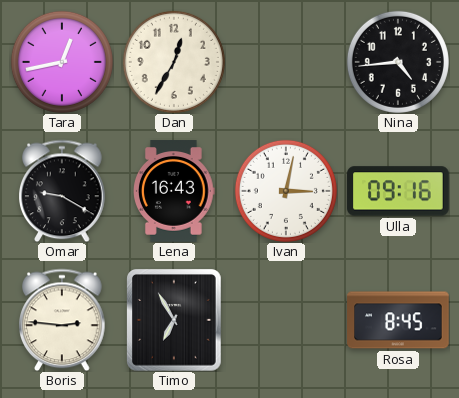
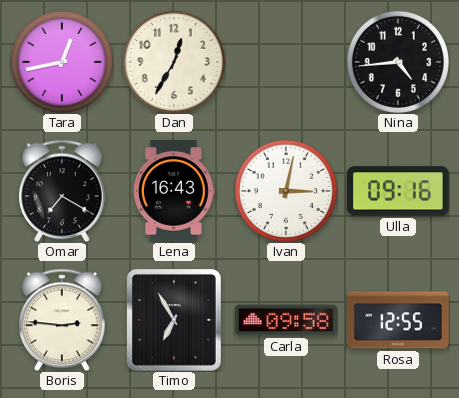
Omar: 9:20 -> 7:20 (62, 191)
Carla: none -> 09:58 (287, 320)
Rosa: 8:45 -> 12:55 (398, 320)
